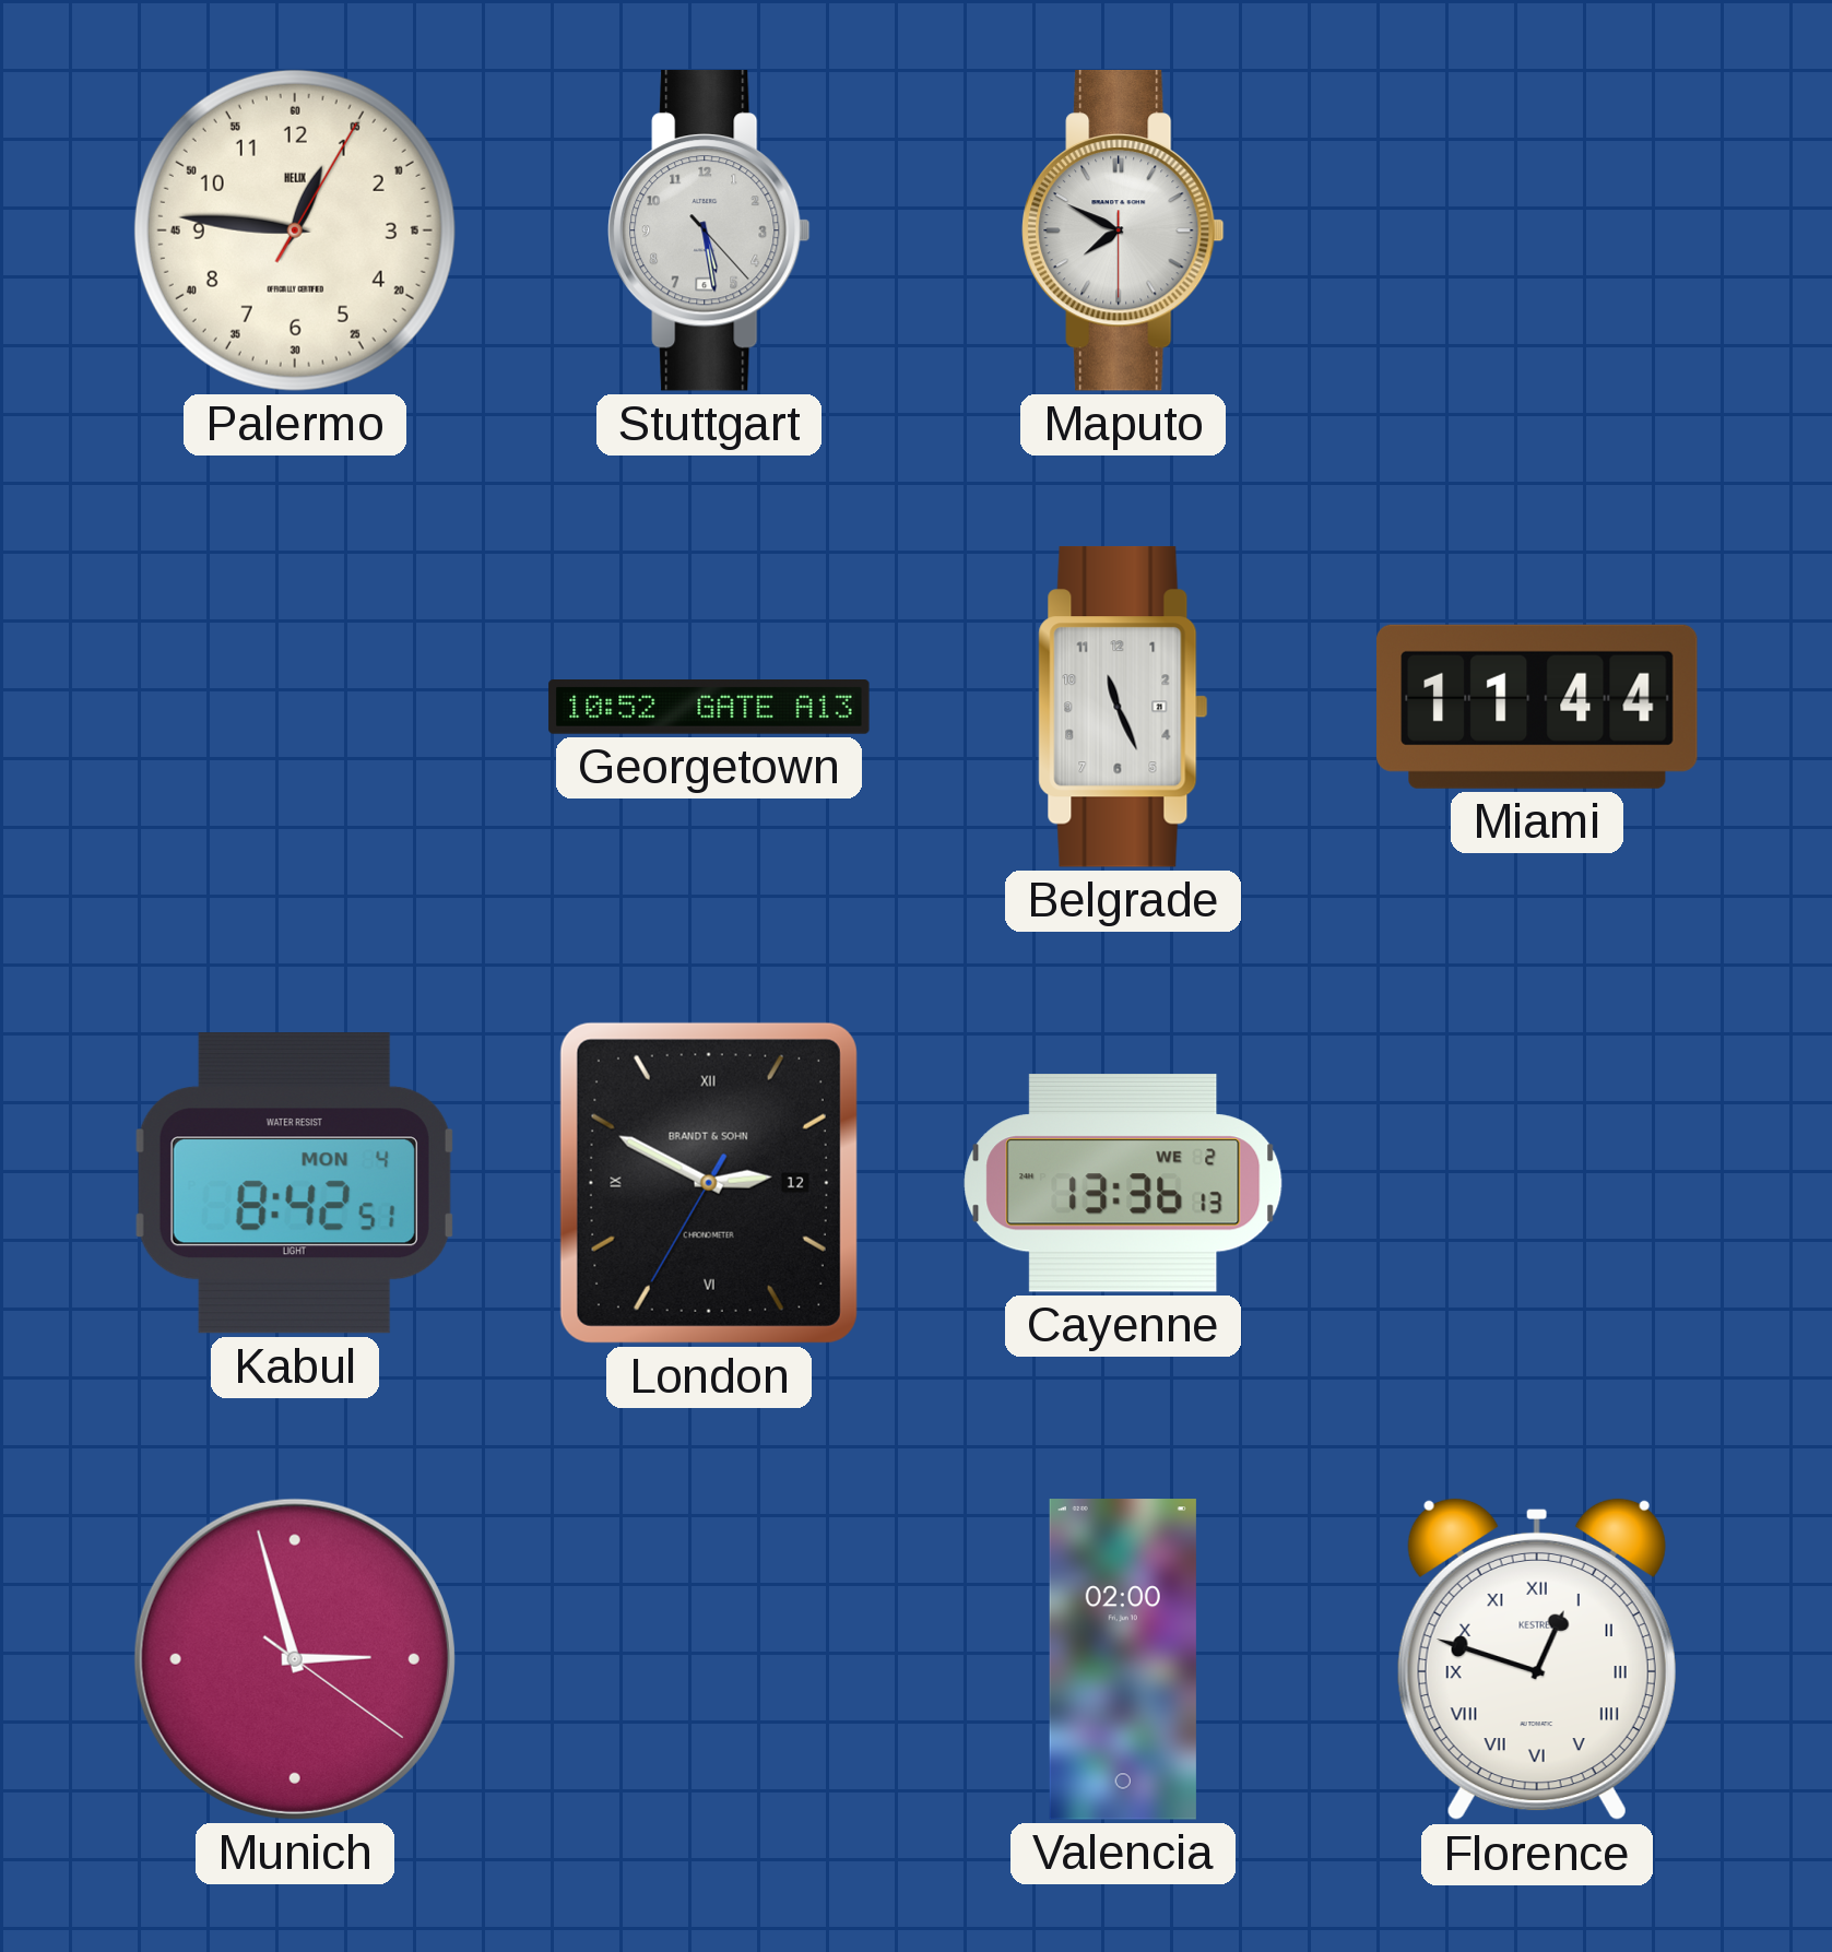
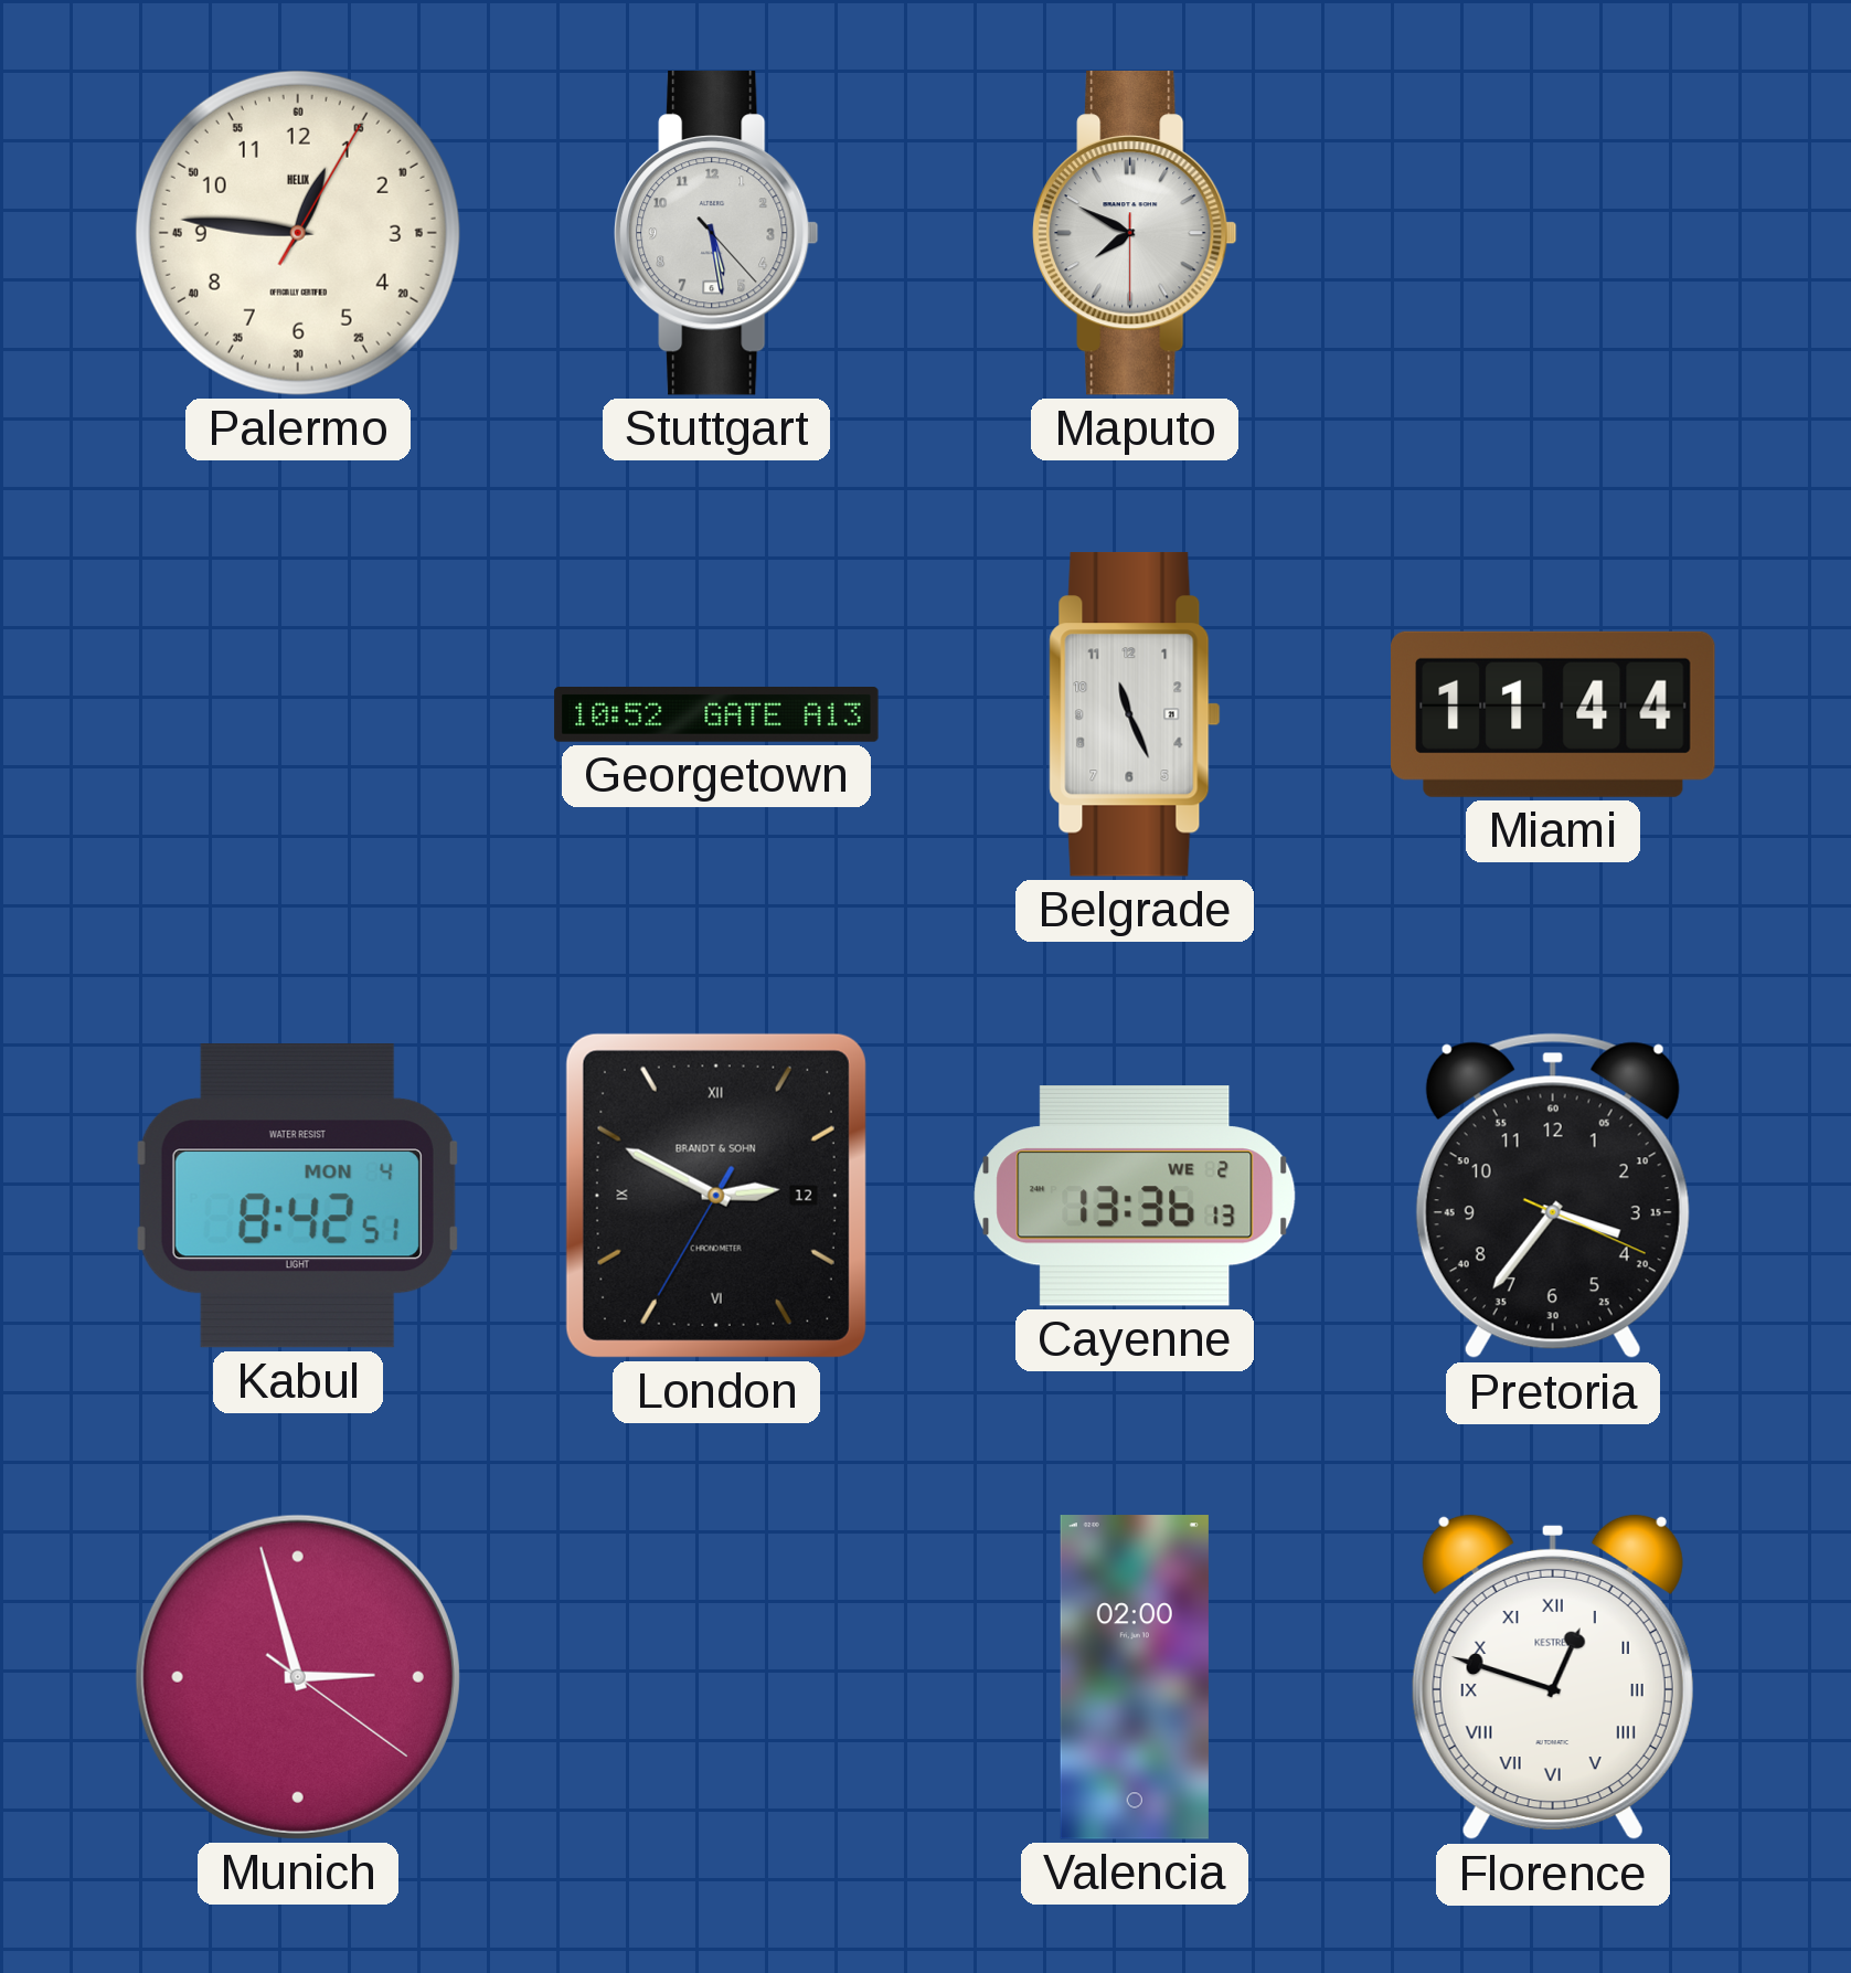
Pretoria: none -> 3:36 (1553, 1196)
